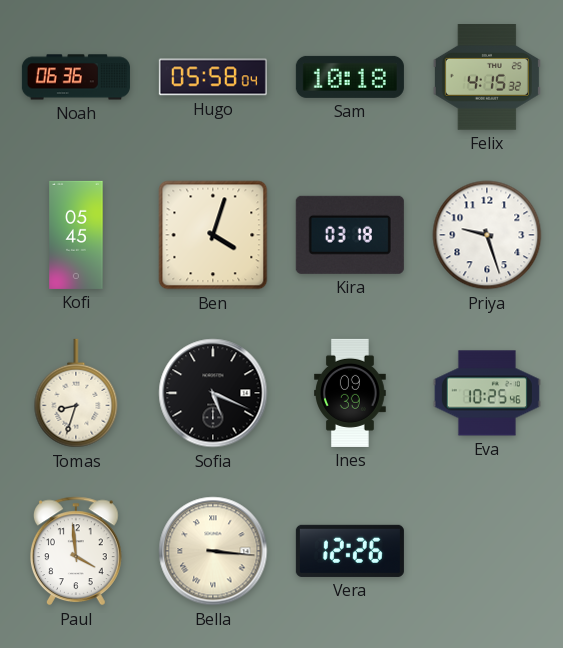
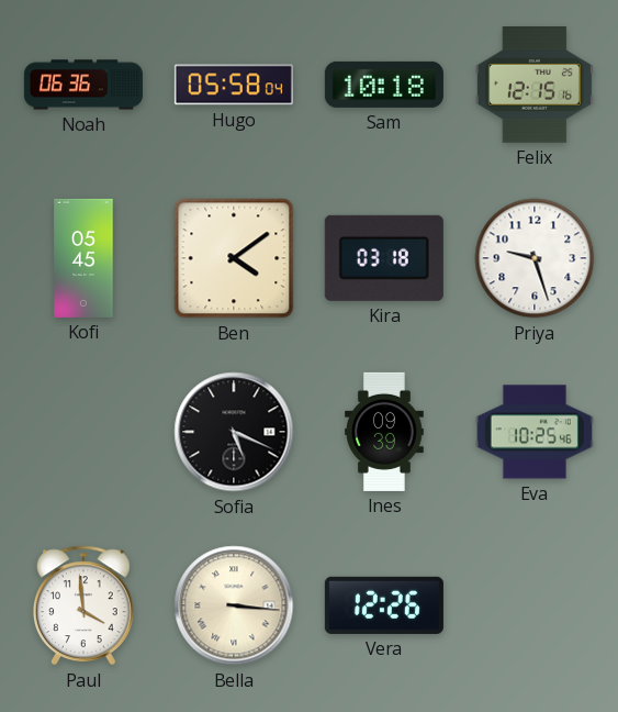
Felix: 4:15 -> 12:15 (535, 86)
Ben: 4:03 -> 4:09 (234, 258)
Tomas: 8:33 -> none (76, 393)
